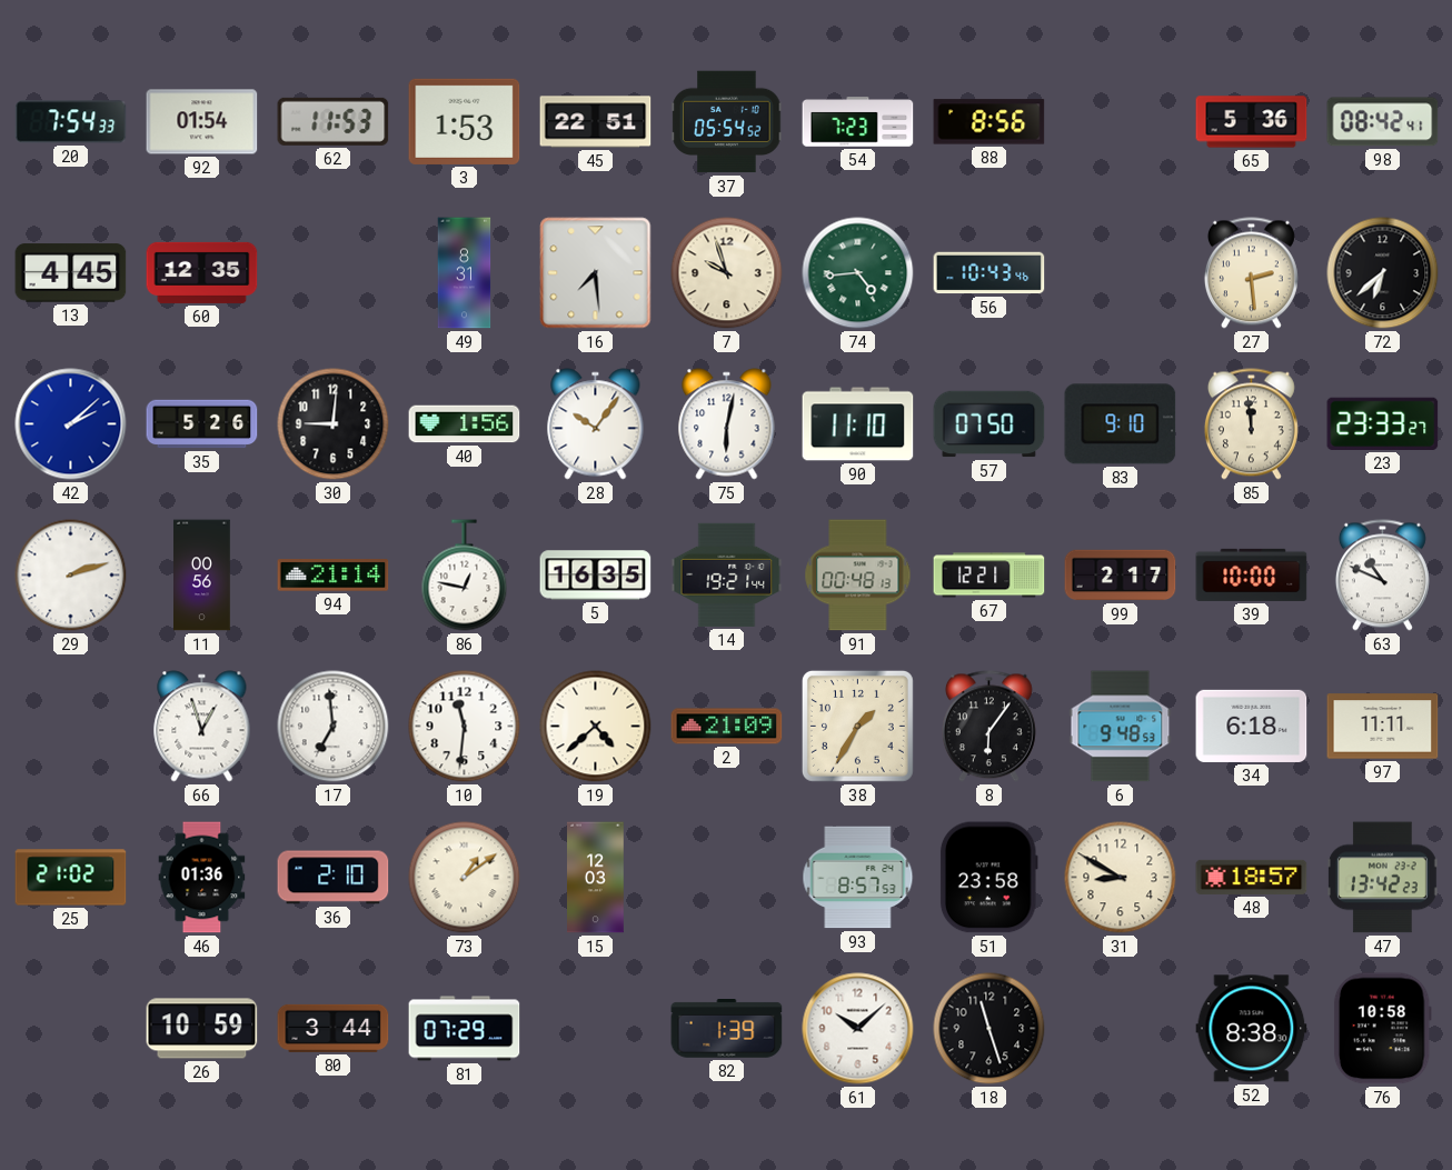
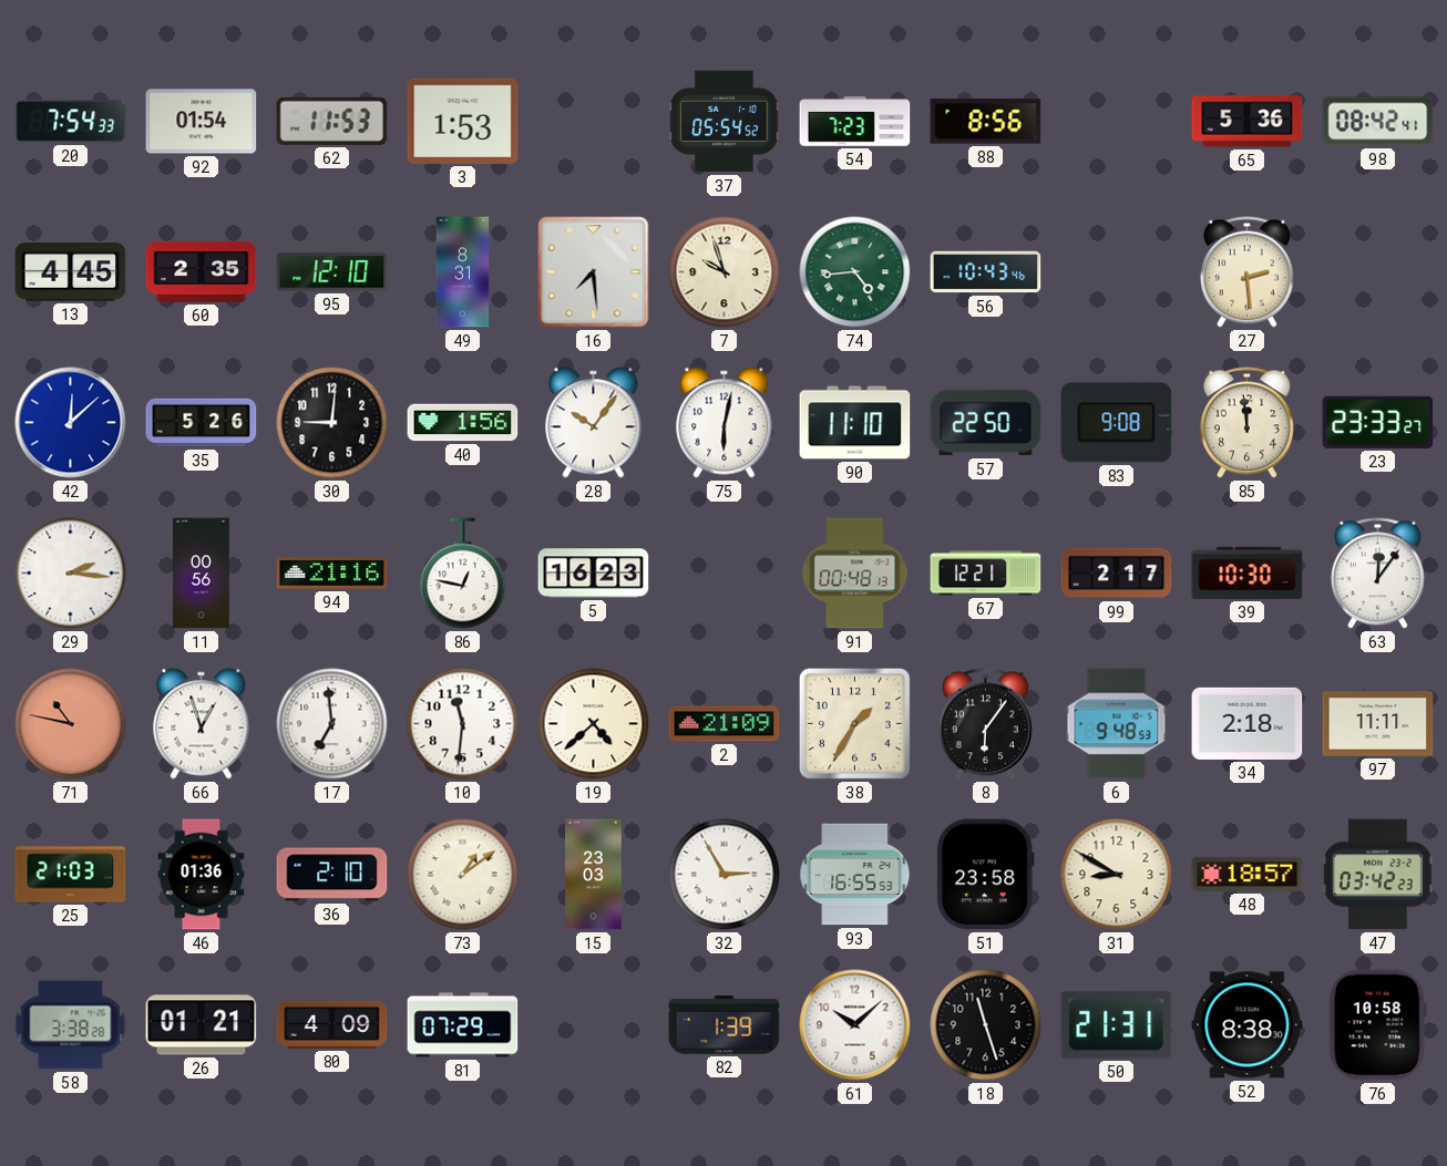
45: 22:51 -> none (596, 122)
60: 12:35 -> 2:35 (202, 271)
95: none -> 12:10 (332, 272)
72: 6:38 -> none (1383, 273)
42: 2:08 -> 12:08 (71, 423)
57: 07:50 -> 22:50 (986, 423)
83: 9:10 -> 9:08 (1117, 423)
29: 2:12 -> 2:16 (71, 574)
94: 21:14 -> 21:16 (332, 574)
5: 16:35 -> 16:23 (594, 574)
14: 19:21 -> none (727, 574)
39: 10:00 -> 10:30 (1248, 572)
63: 10:49 -> 12:06 (1377, 574)
71: none -> 10:47 (71, 724)
34: 6:18 -> 2:18 (1248, 723)
25: 21:02 -> 21:03 (71, 875)
15: 12:03 -> 23:03 (594, 875)
32: none -> 2:55 (725, 875)
93: 8:57 -> 16:55 (855, 875)
47: 13:42 -> 03:42 (1377, 875)
58: none -> 3:38 (71, 1025)
26: 10:59 -> 01:21 (202, 1025)
80: 3:44 -> 4:09 (332, 1024)
50: none -> 21:31 (1117, 1024)
